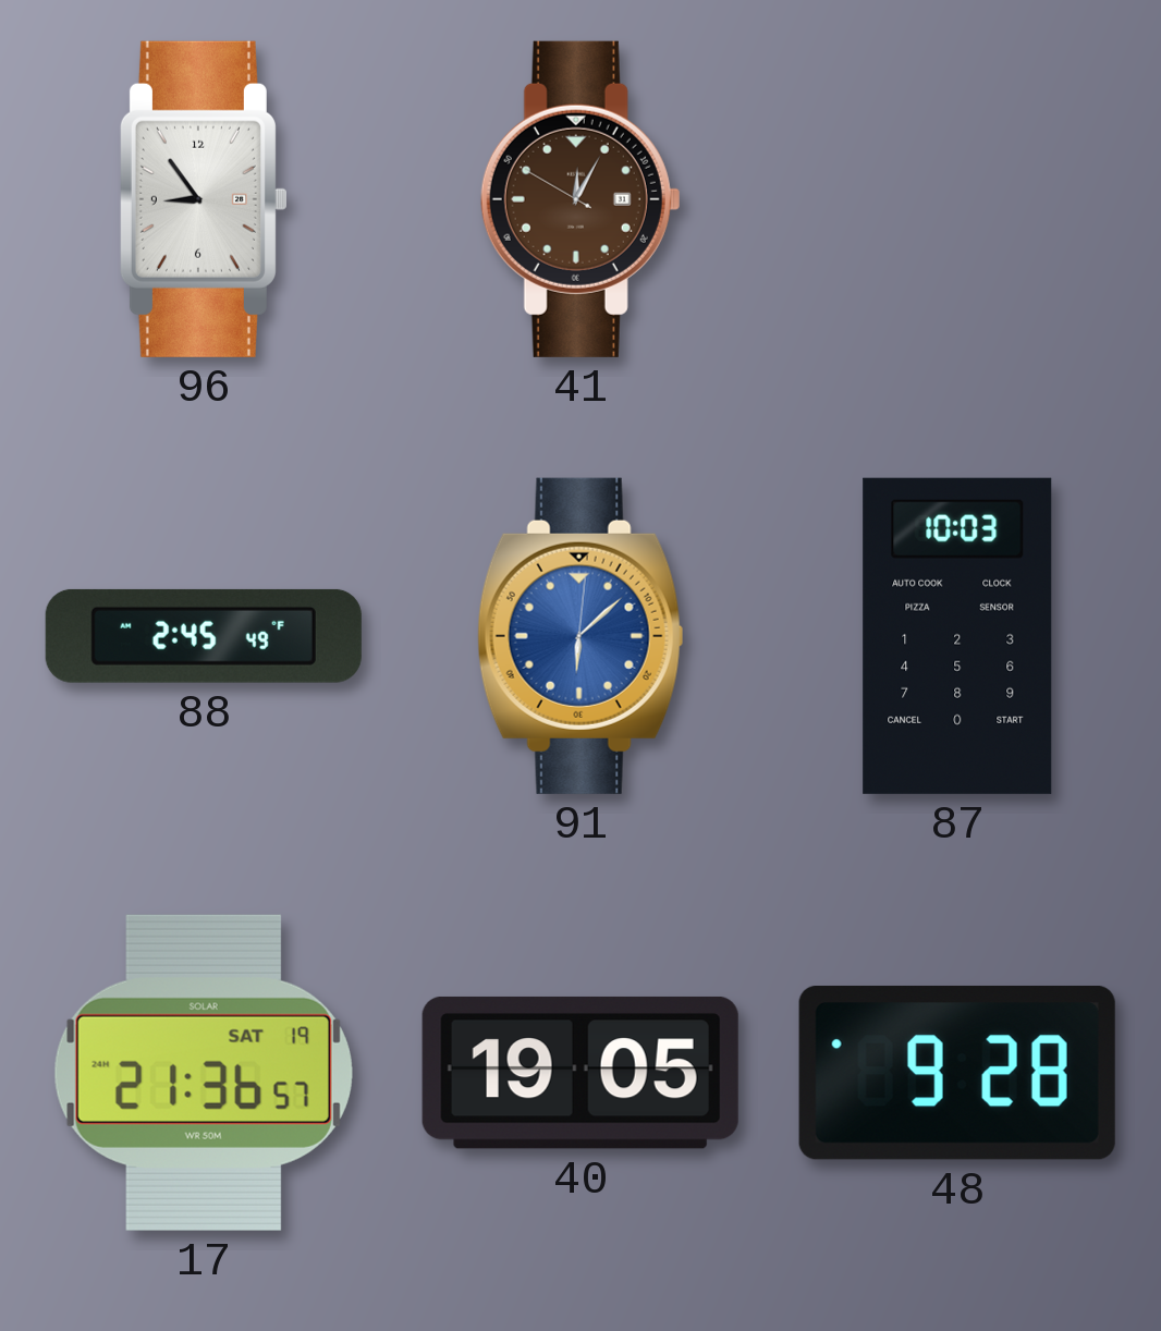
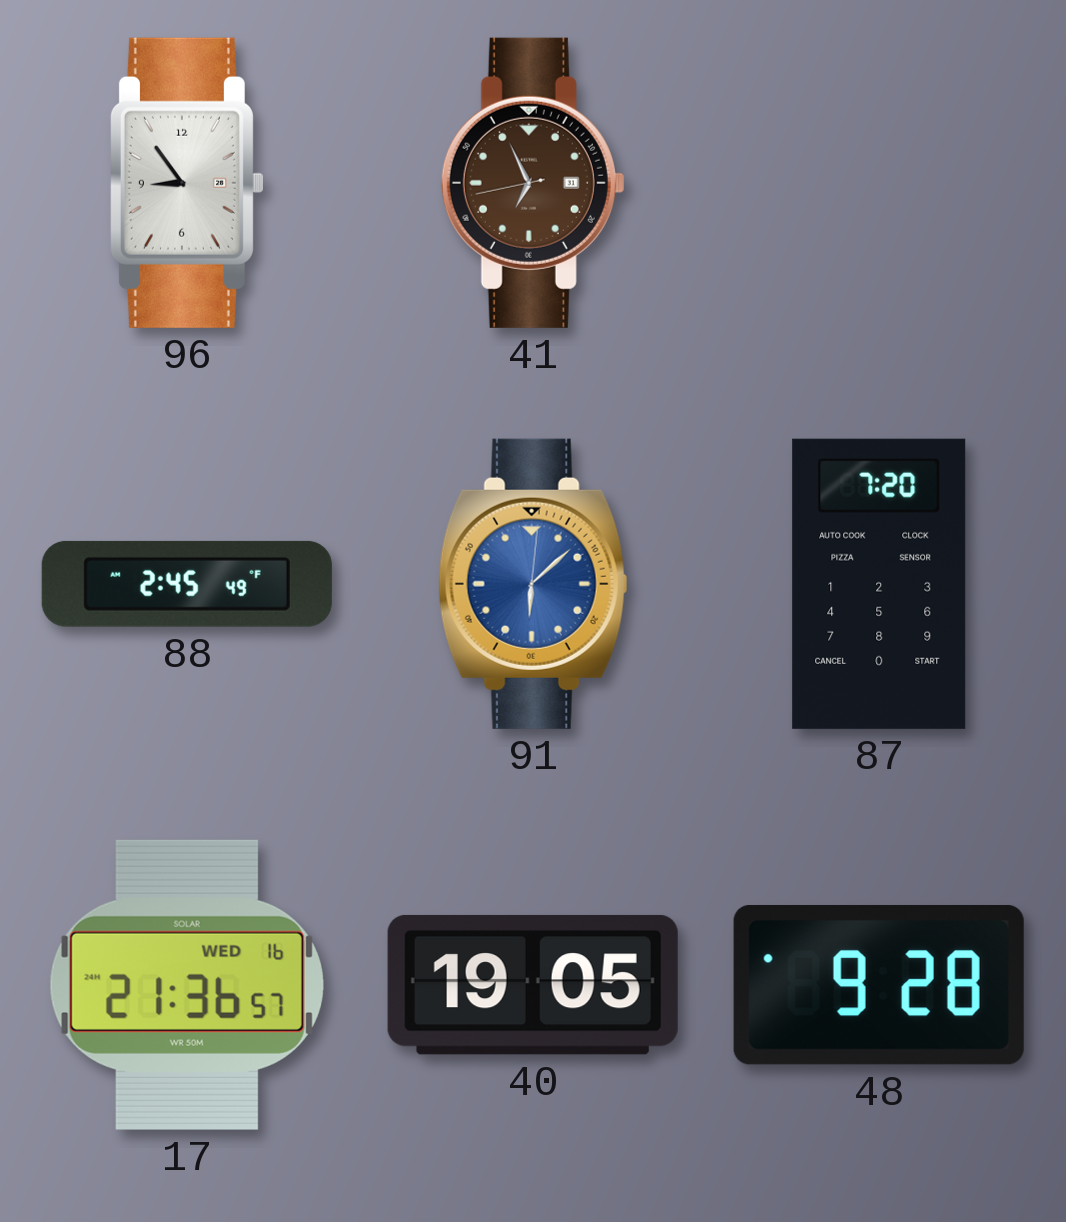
41: 12:04 -> 6:55 (533, 183)
87: 10:03 -> 7:20 (879, 584)
17 date: SAT 19 -> WED 16 (187, 985)
